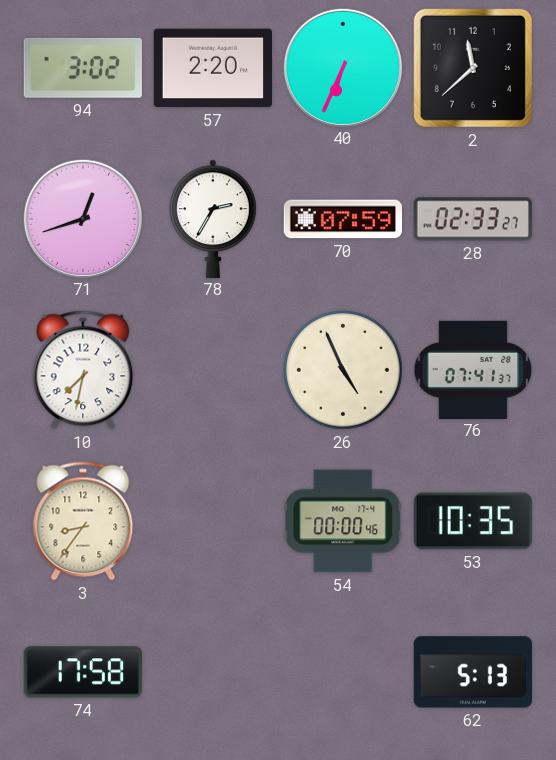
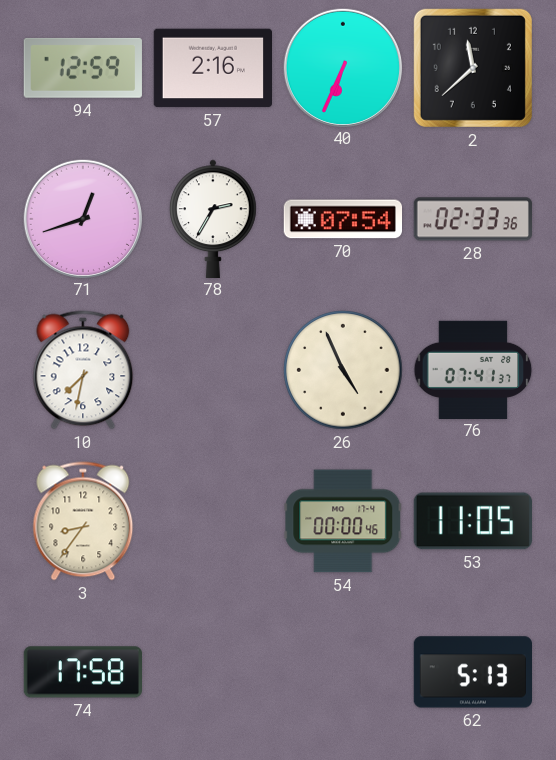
94: 3:02 -> 12:59 (83, 68)
57: 2:20 -> 2:16 (212, 68)
70: 07:59 -> 07:54 (342, 219)
28: 02:33:27 -> 02:33:36 (473, 219)
53: 10:35 -> 11:05 (473, 521)
